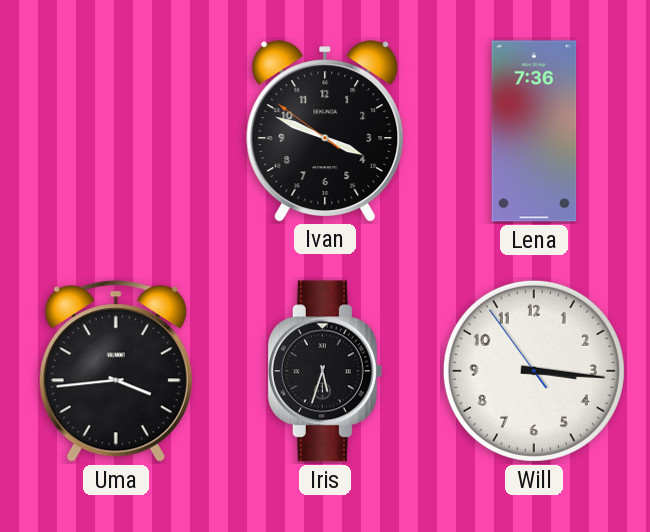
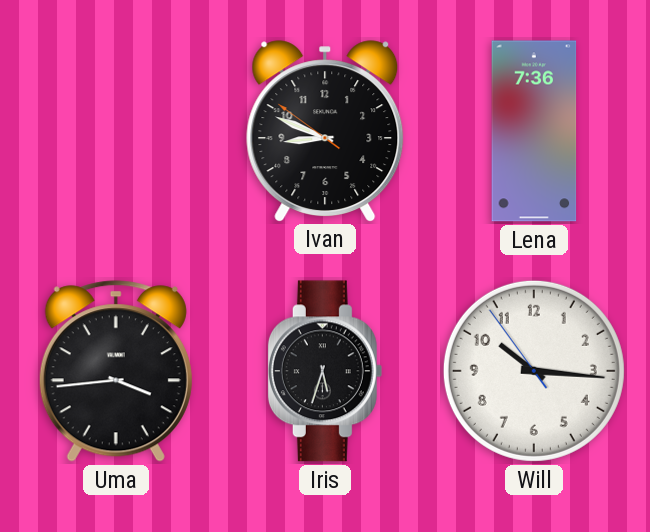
Ivan: 3:48 -> 8:48 (325, 131)
Will: 3:15 -> 10:15 (534, 371)
